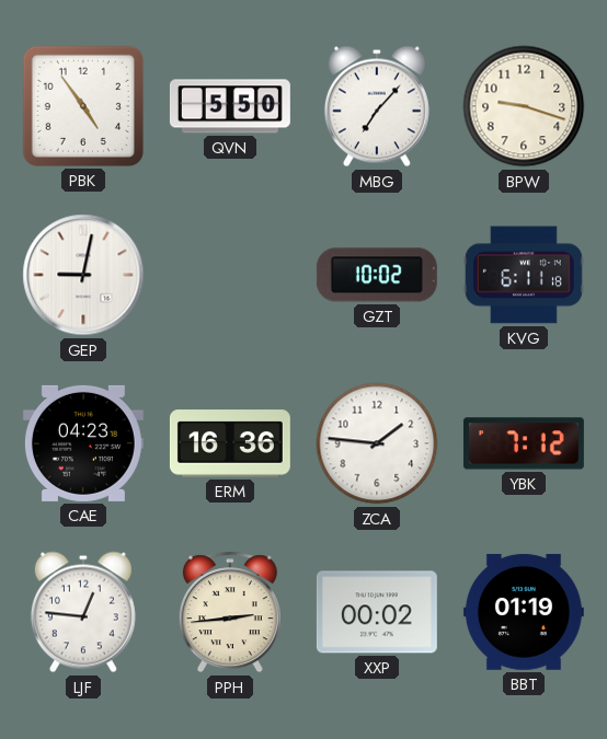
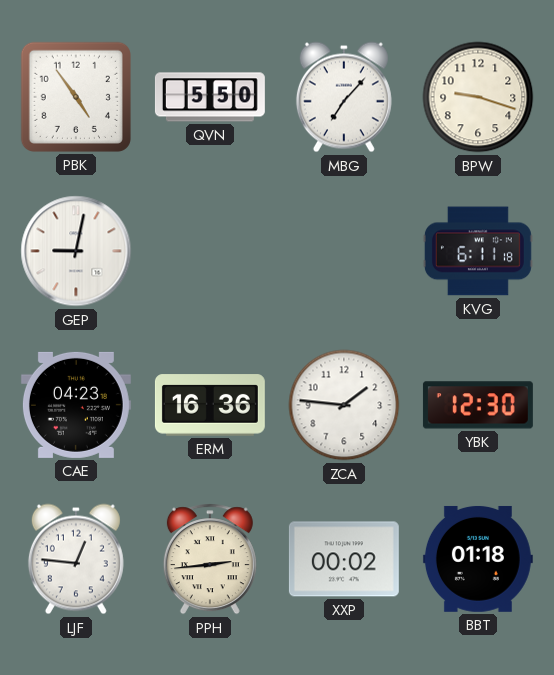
GZT: 10:02 -> none (377, 275)
YBK: 7:12 -> 12:30 (478, 405)
BBT: 01:19 -> 01:18 (478, 559)
